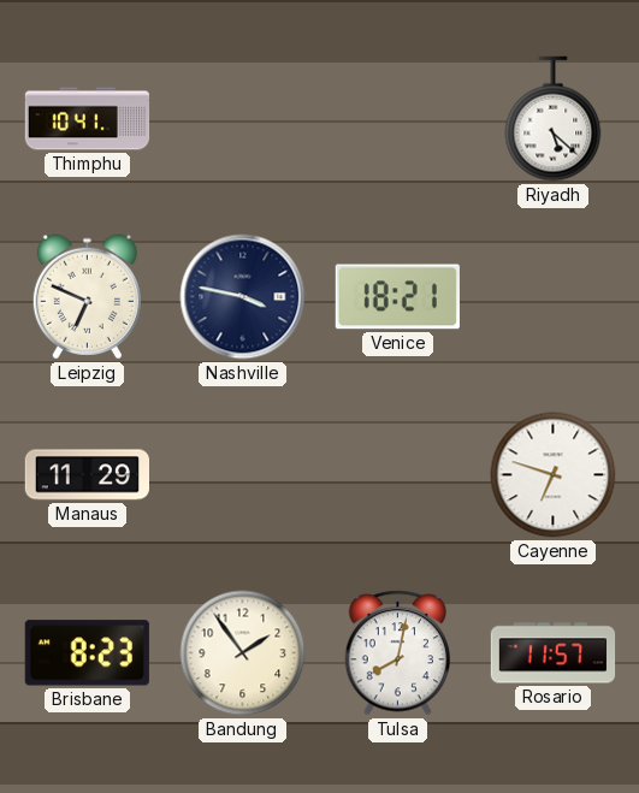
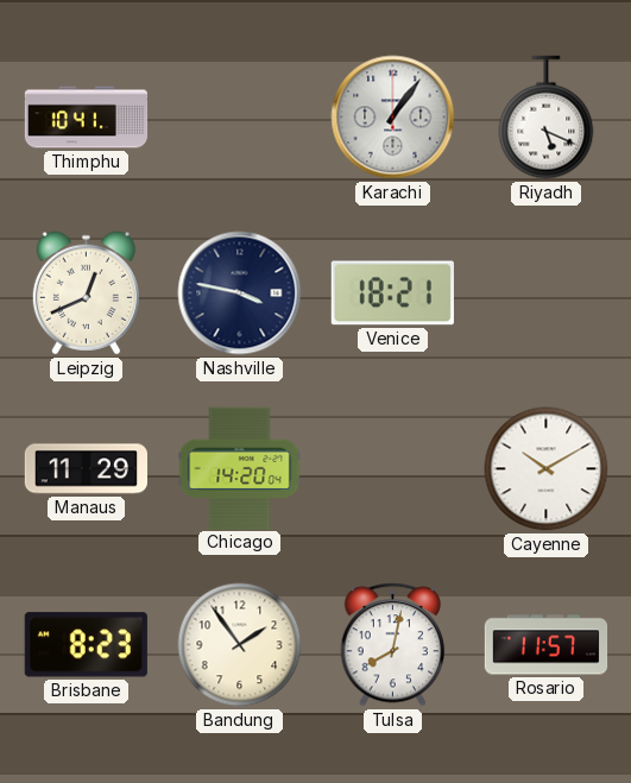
Karachi: none -> 1:06 (393, 118)
Riyadh: 5:22 -> 5:19 (547, 118)
Leipzig: 6:49 -> 12:41 (86, 293)
Chicago: none -> 14:20 (240, 468)
Cayenne: 6:48 -> 10:10 (547, 469)
